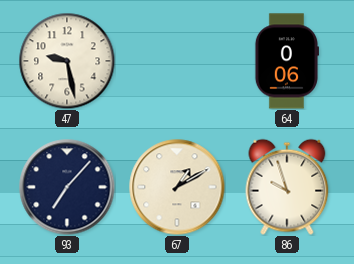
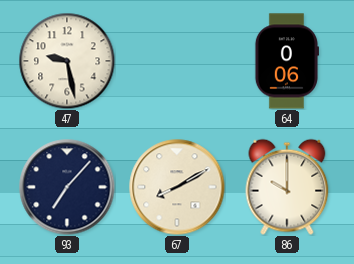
67: 1:10 -> 8:10 (177, 187)
86: 9:57 -> 10:00 (287, 187)
